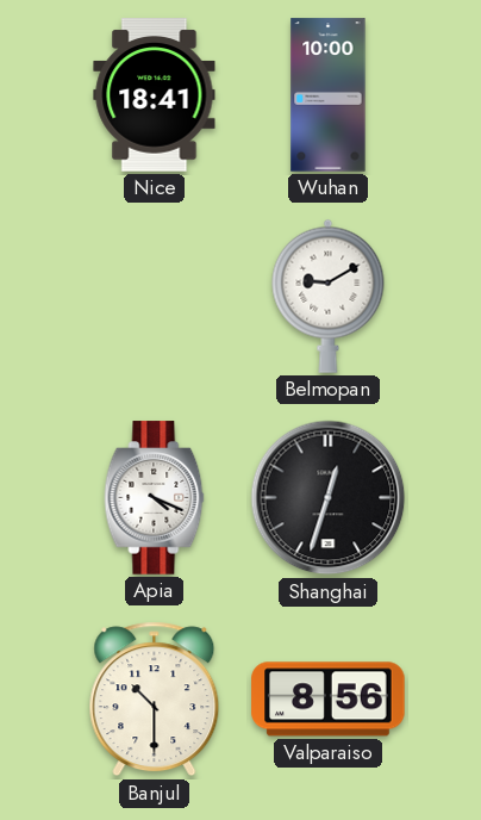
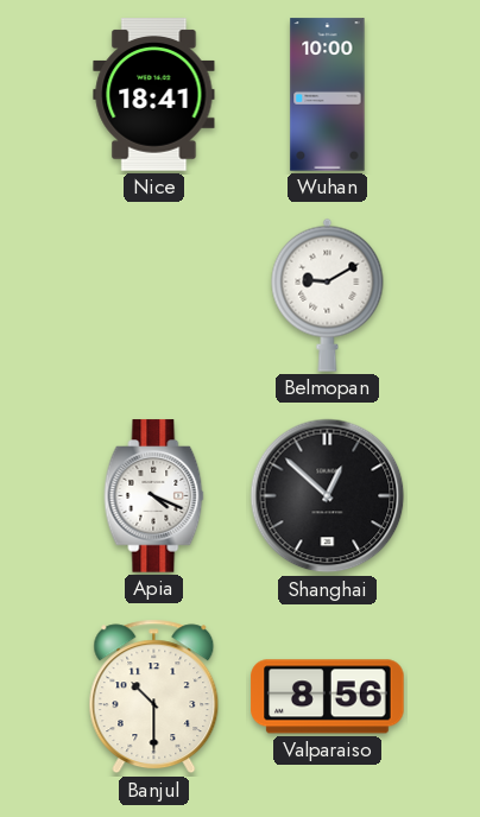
Shanghai: 12:33 -> 12:52 (328, 496)
